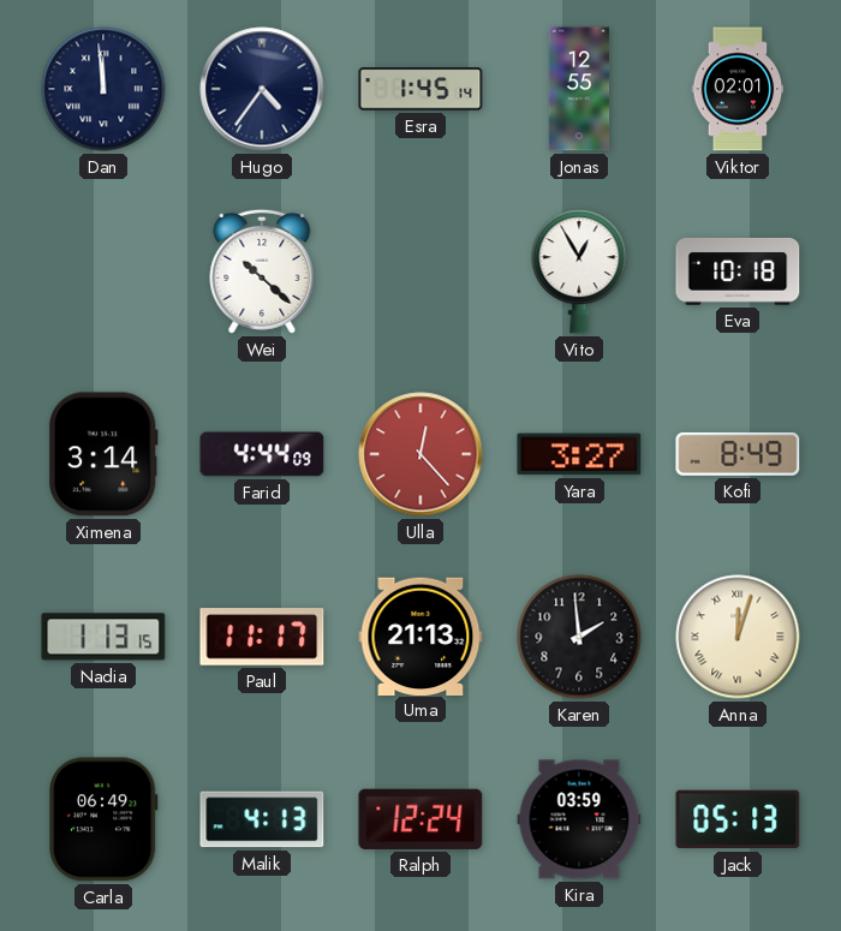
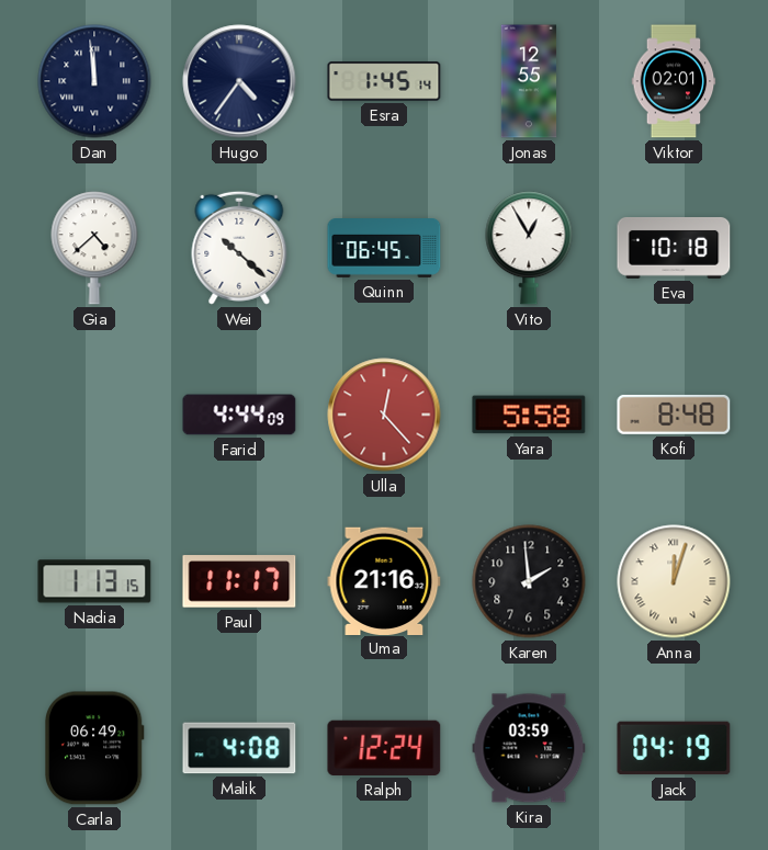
Gia: none -> 4:38 (94, 248)
Quinn: none -> 06:45 (384, 249)
Ximena: 3:14 -> none (103, 454)
Yara: 3:27 -> 5:58 (529, 415)
Kofi: 8:49 -> 8:48 (674, 415)
Uma: 21:13 -> 21:16 (384, 580)
Malik: 4:13 -> 4:08 (239, 748)
Jack: 05:13 -> 04:19 (674, 748)
